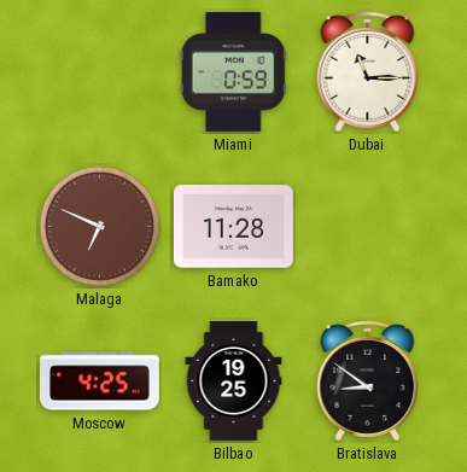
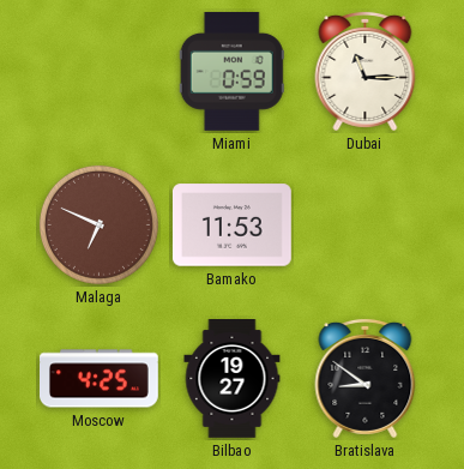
Bamako: 11:28 -> 11:53 (231, 226)
Bilbao: 19:25 -> 19:27 (233, 379)
